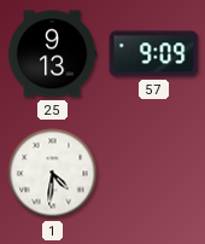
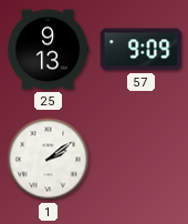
1: 4:31 -> 2:09 (49, 160)
